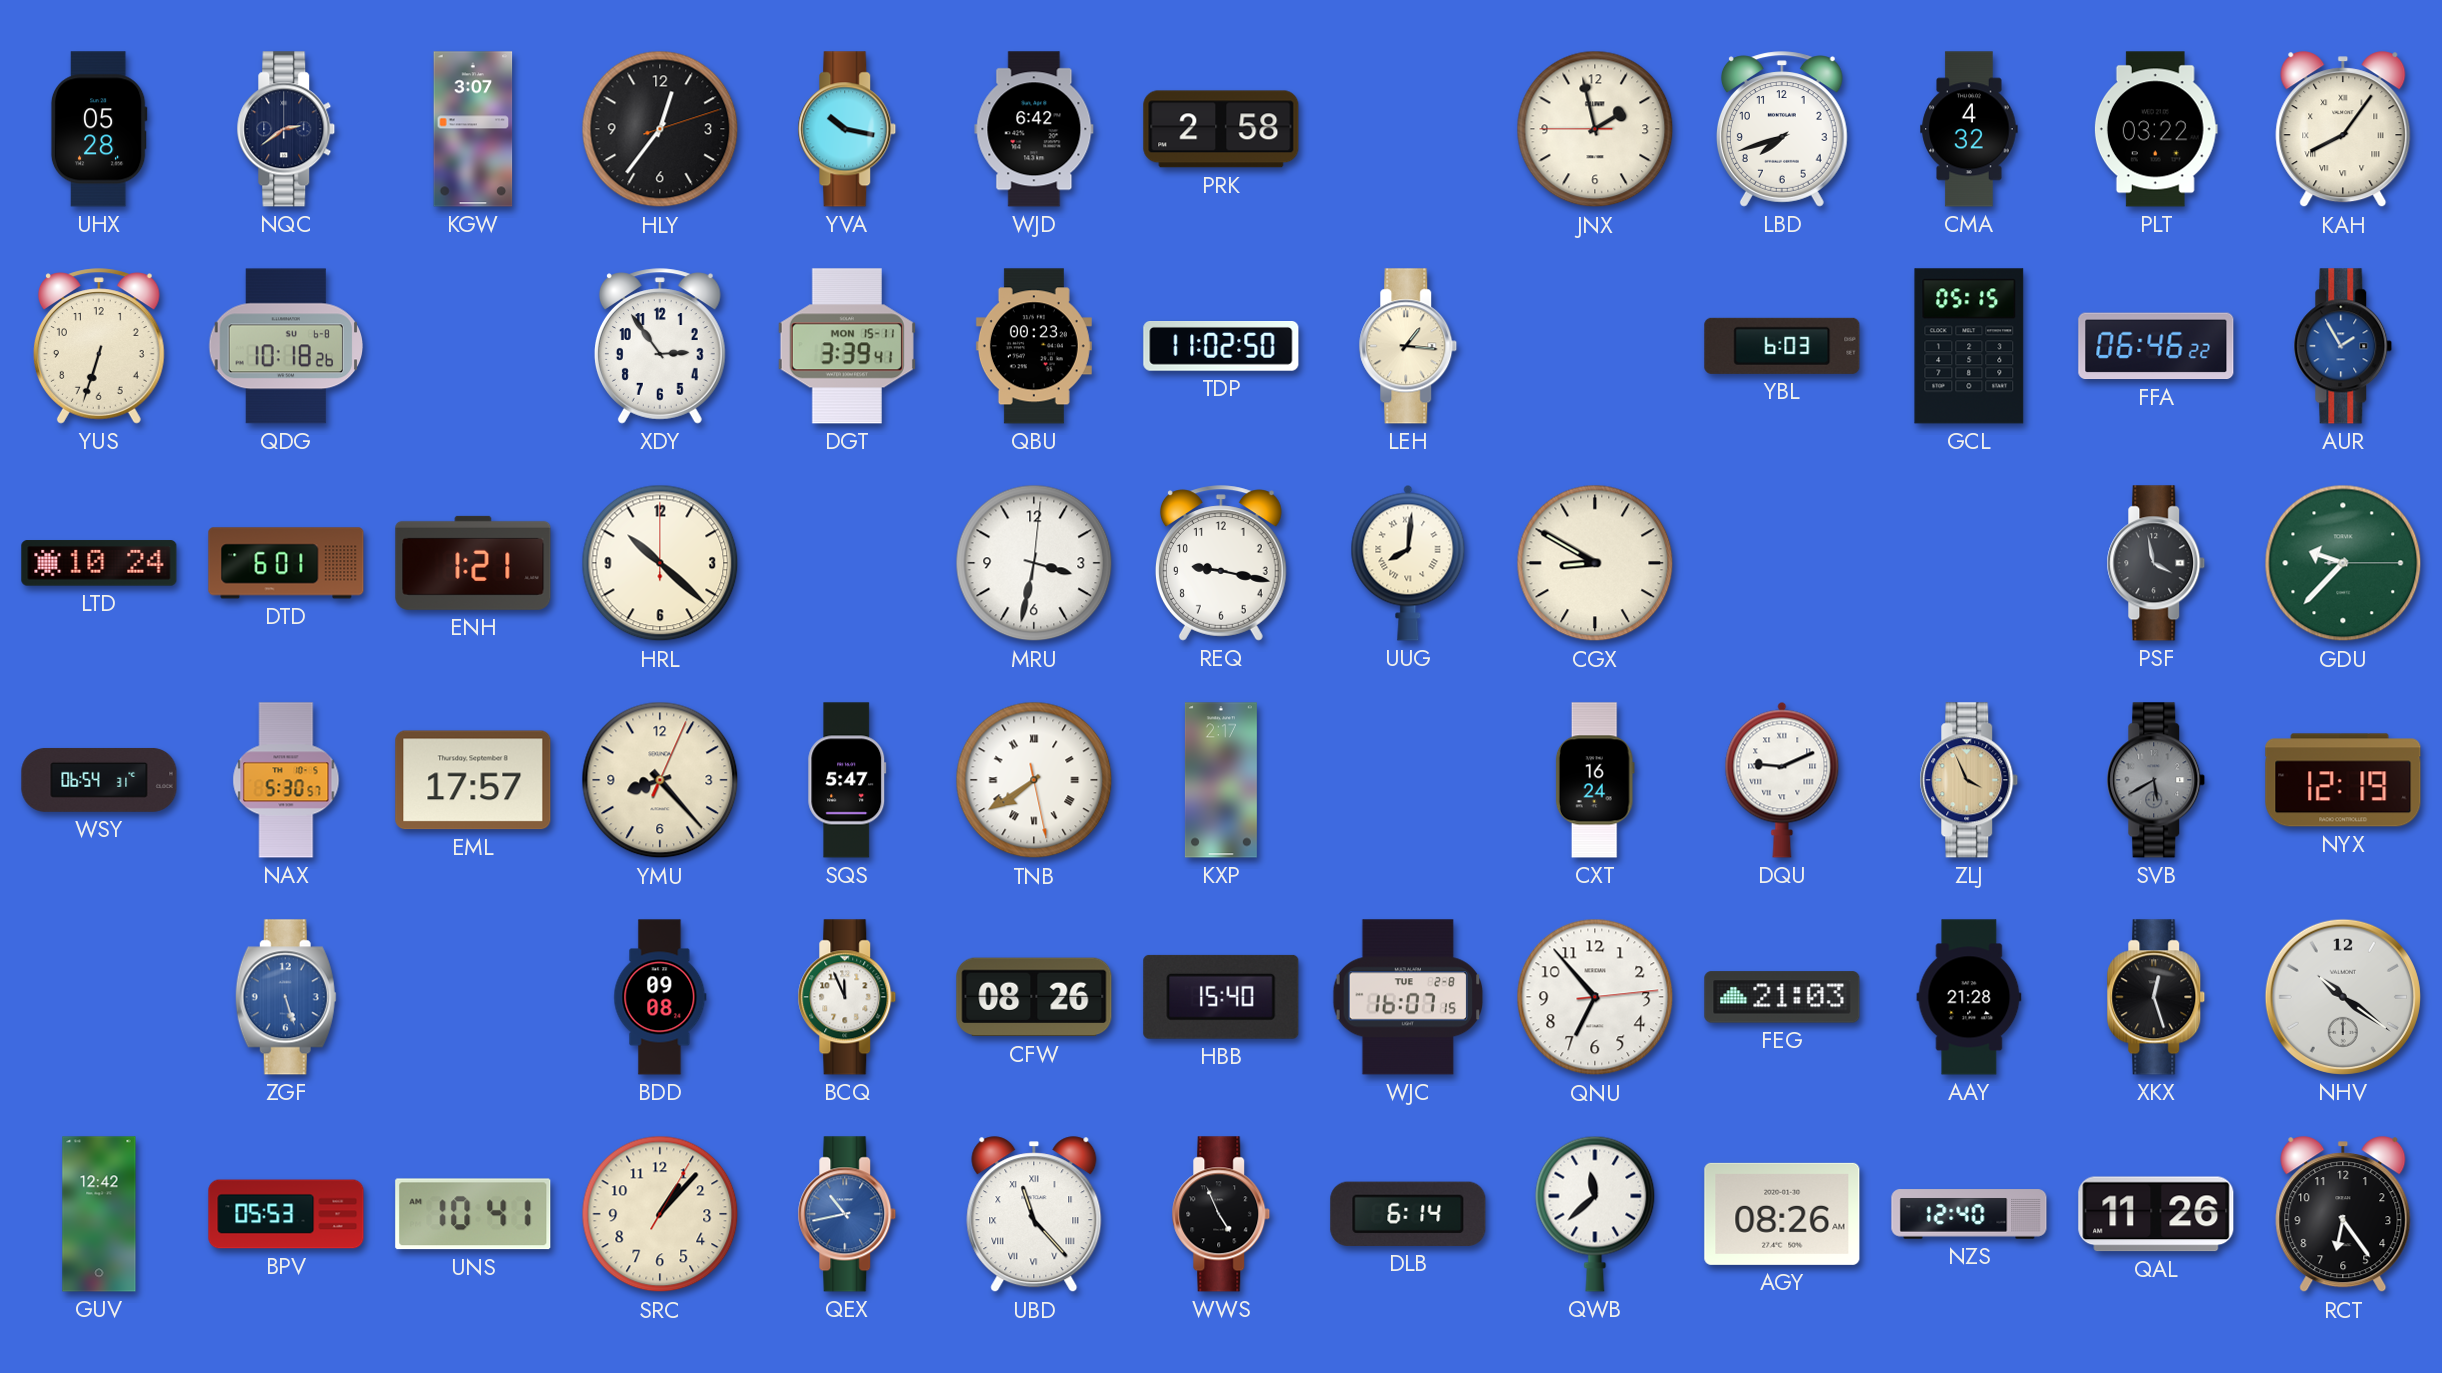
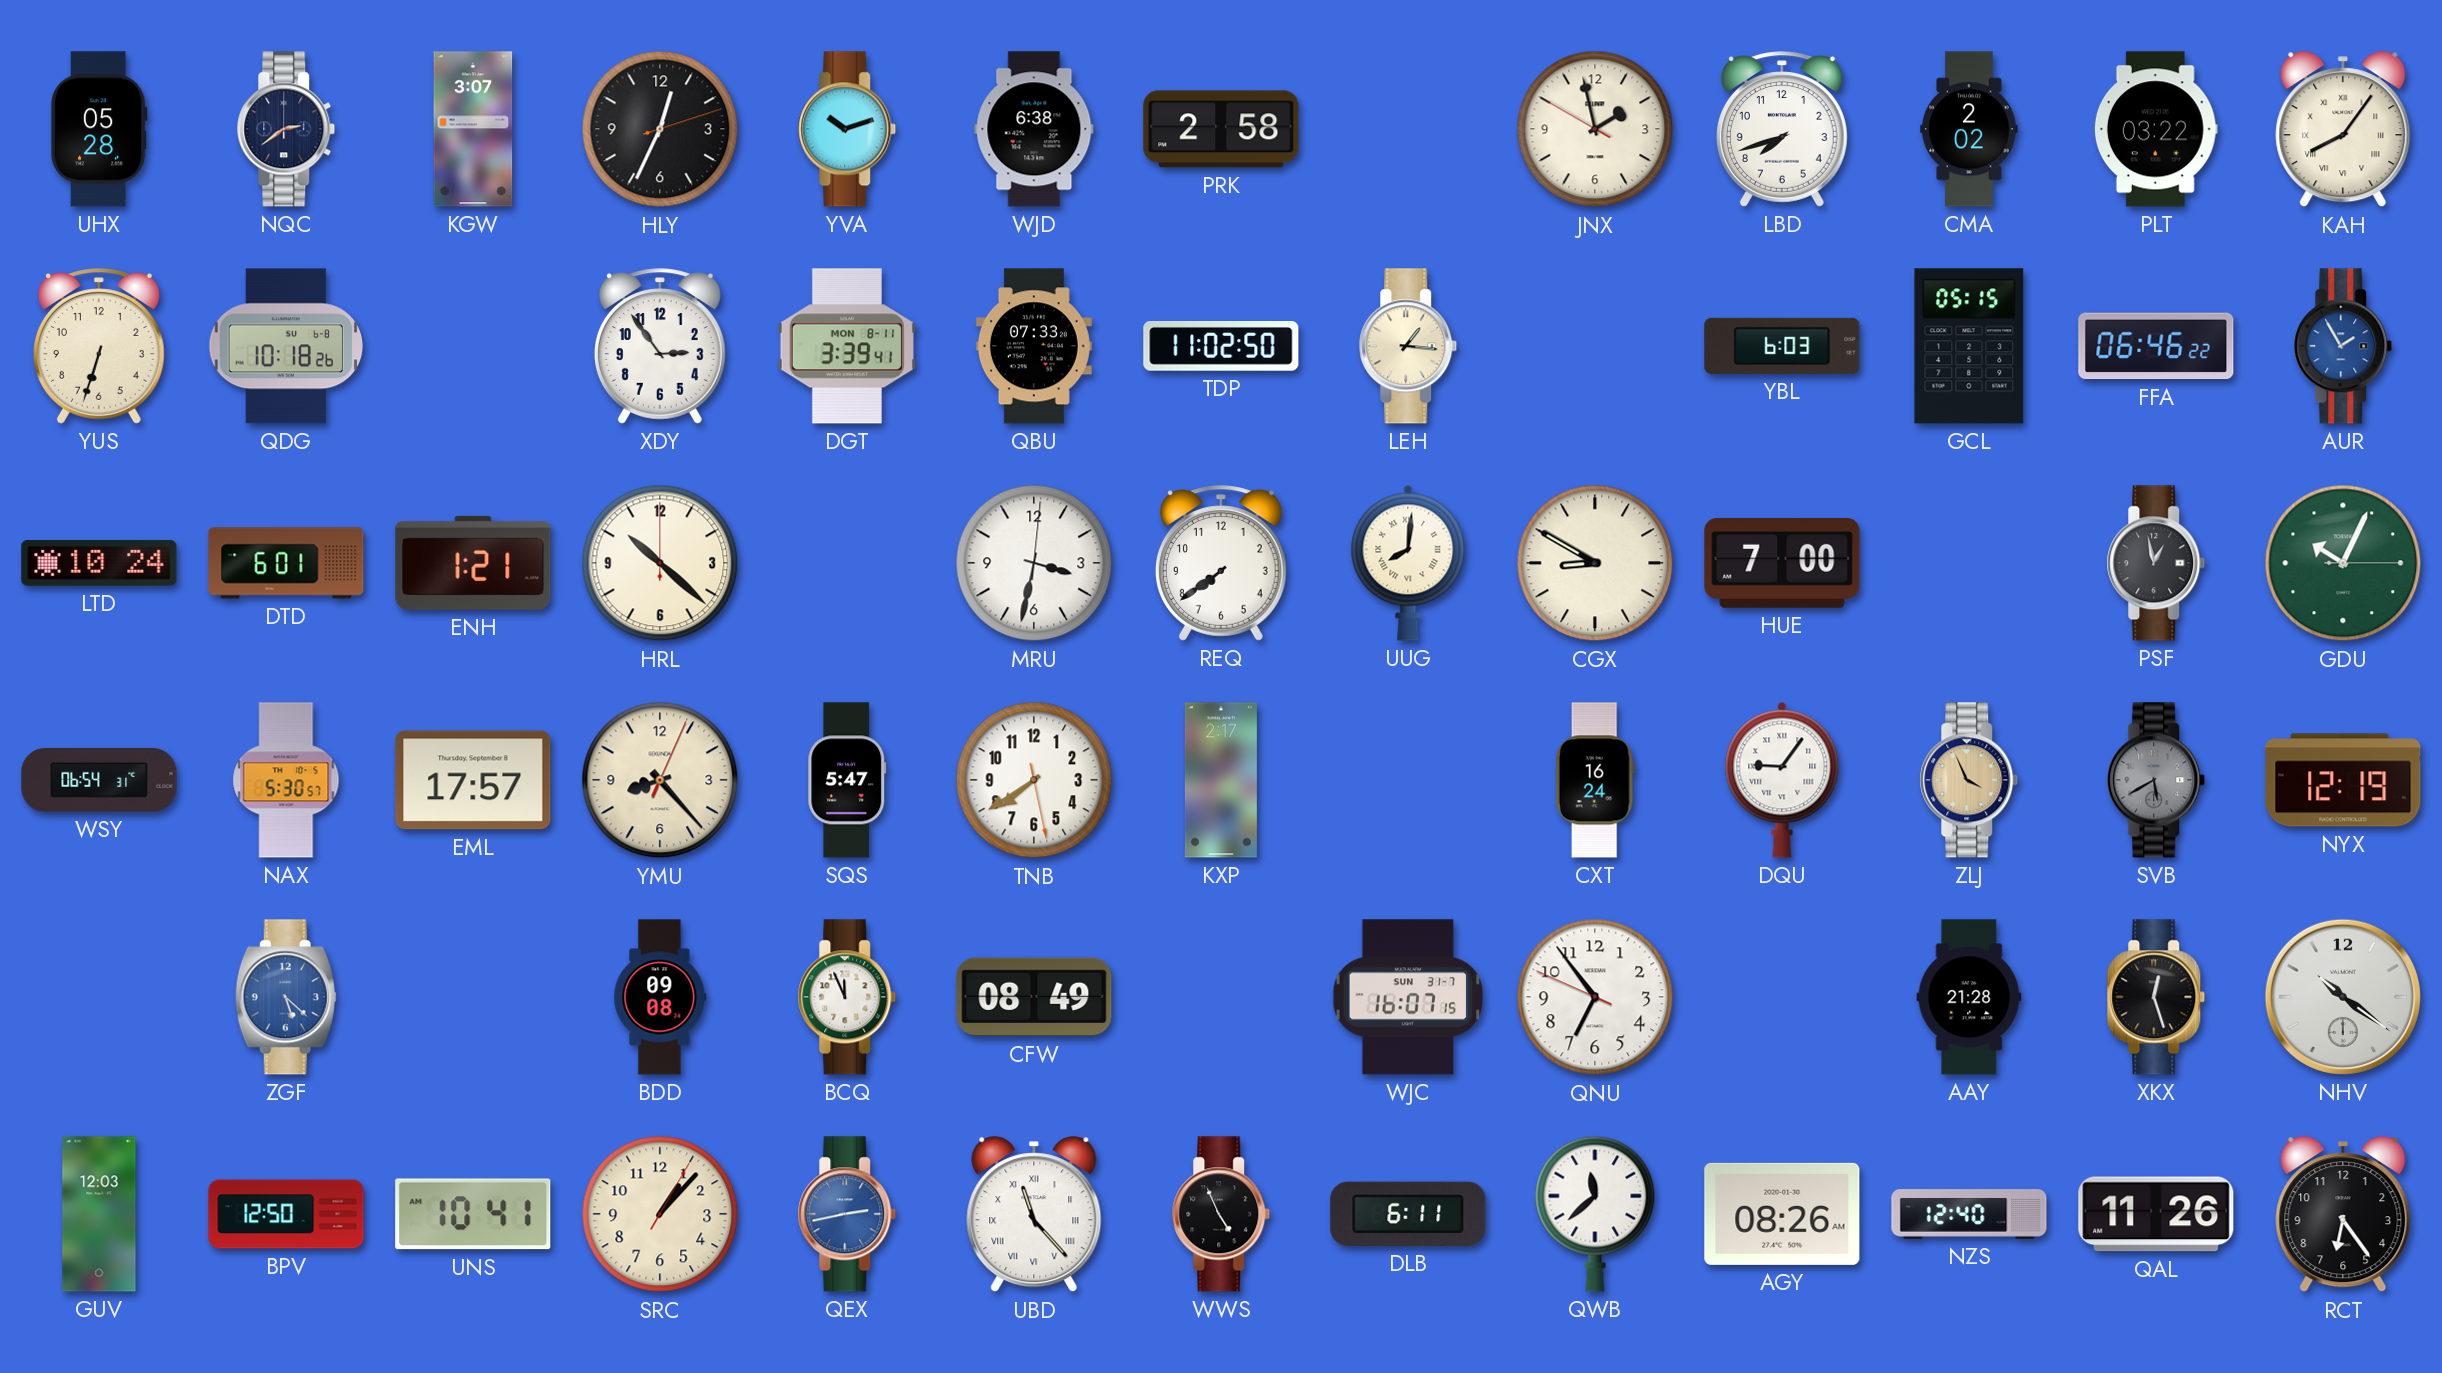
HLY: 12:36 -> 12:34 (660, 129)
YVA: 10:17 -> 10:12 (847, 129)
WJD: 6:42 -> 6:38 (1034, 129)
JNX: 1:57:45 -> 1:57:50 (1595, 129)
CMA: 4:32 -> 2:02 (1969, 129)
DGT date: MON 15-11 -> MON 8-11 (847, 346)
QBU: 00:23 -> 07:33 (1034, 346)
REQ: 9:17 -> 7:39 (1221, 563)
HUE: none -> 7:00 (1782, 564)
PSF: 3:58 -> 12:58 (2156, 563)
GDU: 9:37 -> 10:04 (2343, 563)
TNB numerals: Roman -> Arabic (1034, 780)
DQU: 9:11 -> 9:06 (1782, 780)
ZGF: 5:27 -> 5:22 (286, 997)
CFW: 08:26 -> 08:49 (1034, 997)
HBB: 15:40 -> none (1221, 997)
WJC date: TUE 2-8 -> SUN 31-7 (1408, 997)
QNU: 6:53:14 -> 6:53:49 (1595, 997)
FEG: 21:03 -> none (1782, 997)
GUV: 12:42 -> 12:03 (99, 1214)
BPV: 05:53 -> 12:50 (286, 1214)
QEX: 10:43 -> 2:43 (847, 1214)
DLB: 6:14 -> 6:11 (1408, 1214)
